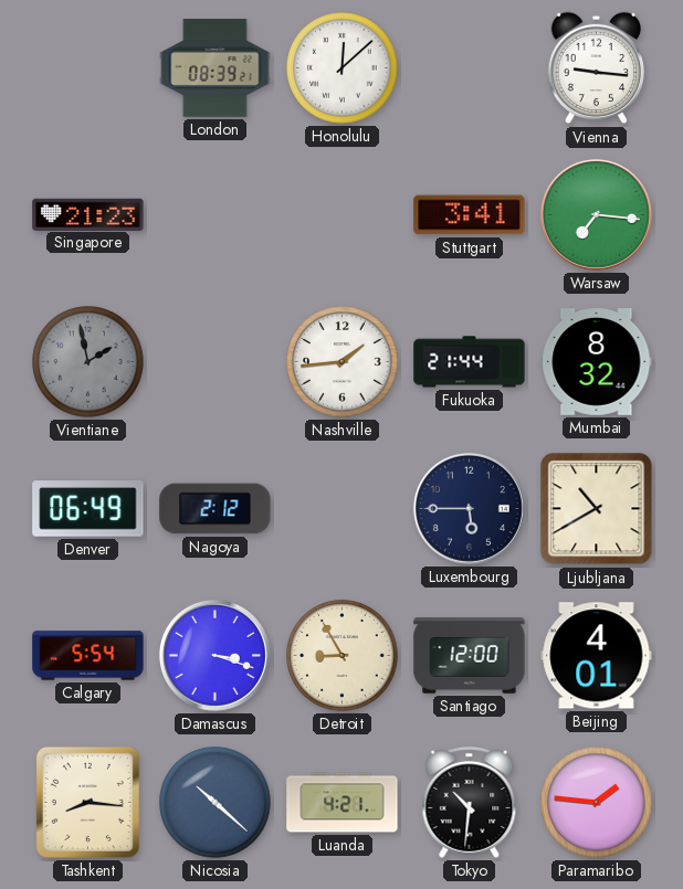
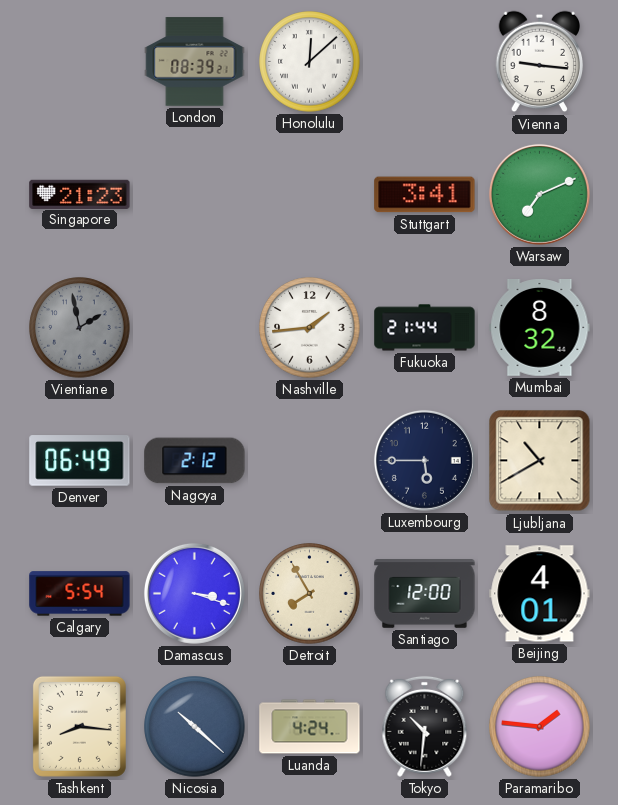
Warsaw: 7:16 -> 7:11 (539, 194)
Detroit: 8:55 -> 7:55 (310, 594)
Luanda: 4:21 -> 4:24 (310, 727)
